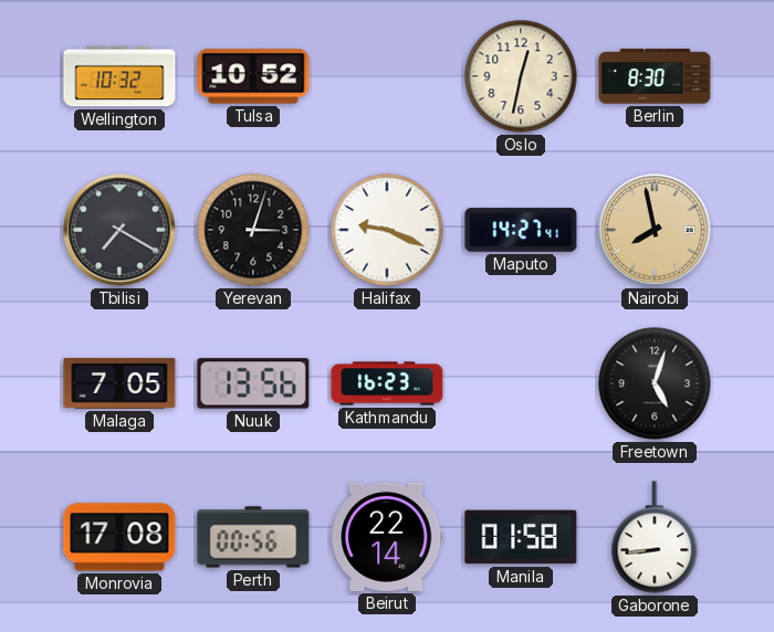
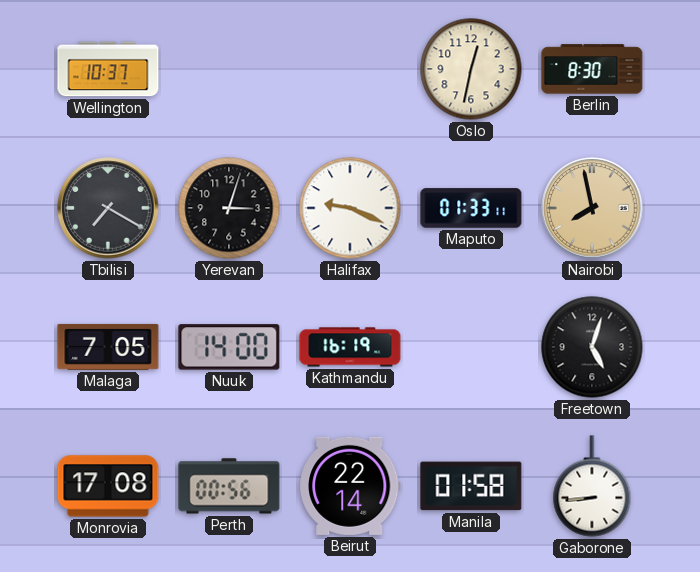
Wellington: 10:32 -> 10:37 (108, 69)
Tulsa: 10:52 -> none (253, 76)
Maputo: 14:27 -> 01:33 (471, 208)
Nuuk: 13:56 -> 14:00 (229, 347)
Kathmandu: 16:23 -> 16:19 (350, 347)
